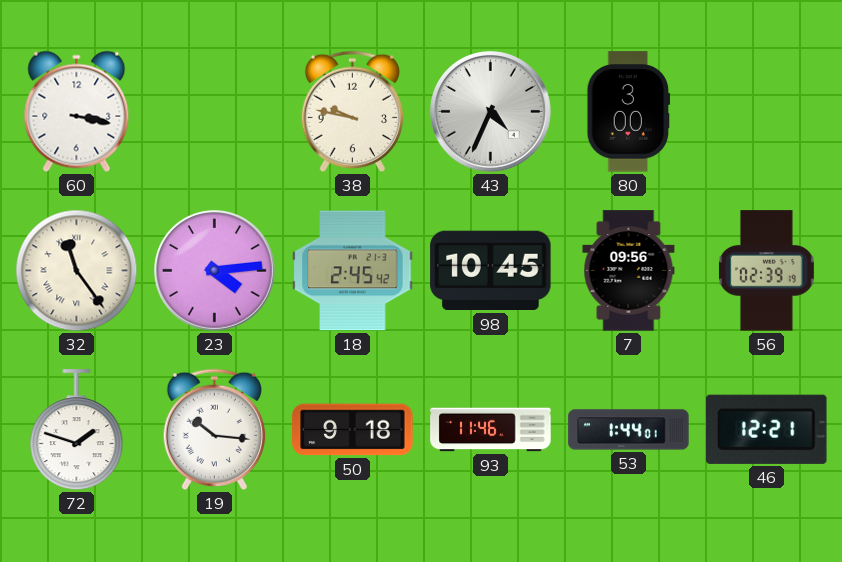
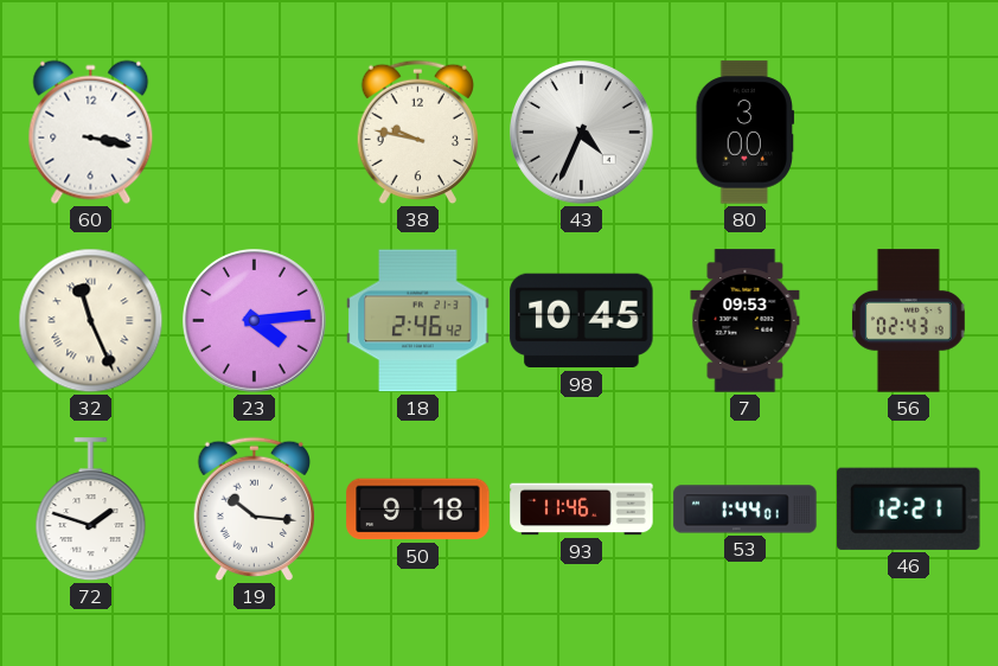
32: 11:24 -> 11:26 (91, 321)
18: 2:45 -> 2:46 (418, 321)
7: 09:56 -> 09:53 (746, 321)
56: 02:39 -> 02:43 (908, 321)
